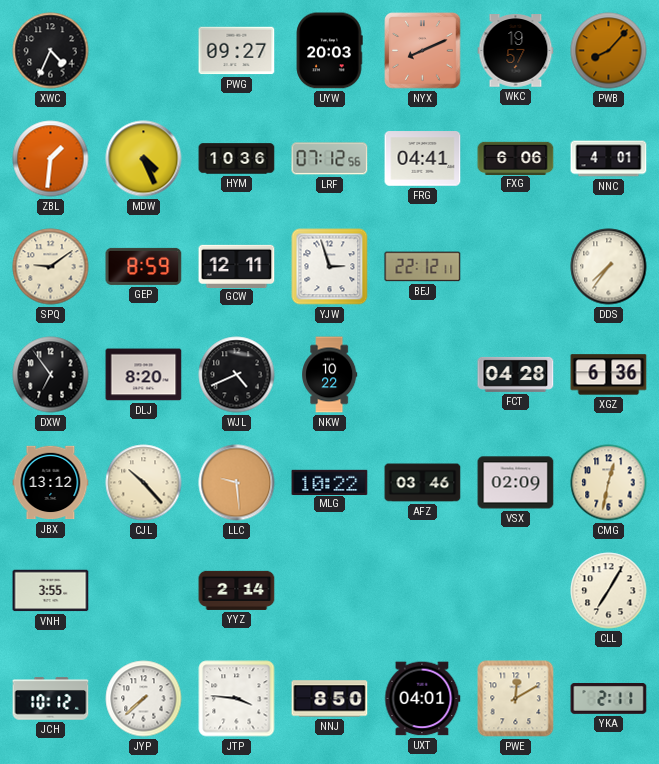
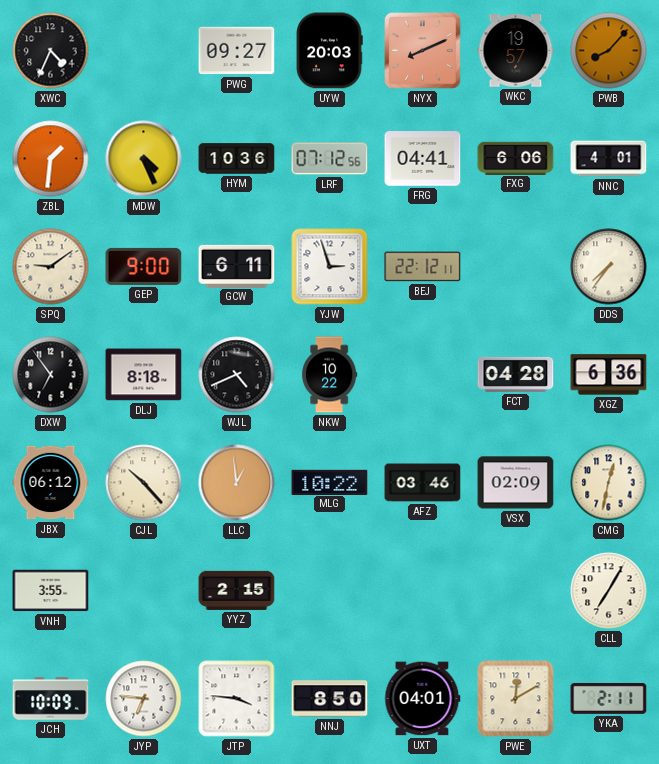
GEP: 8:59 -> 9:00 (144, 266)
GCW: 12:11 -> 6:11 (237, 266)
DLJ: 8:20 -> 8:18 (144, 375)
JBX: 13:12 -> 06:12 (51, 483)
LLC: 9:29 -> 12:59 (237, 483)
YYZ: 2:14 -> 2:15 (237, 590)
JCH: 10:12 -> 10:09 (51, 699)
JYP: 7:38 -> 6:46 (144, 699)
